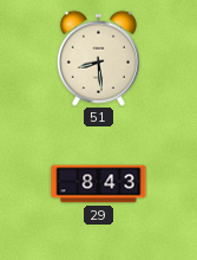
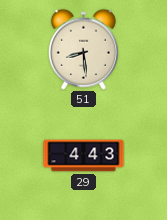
29: 8:43 -> 4:43 (84, 156)
